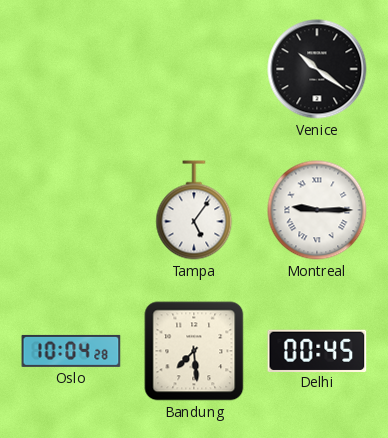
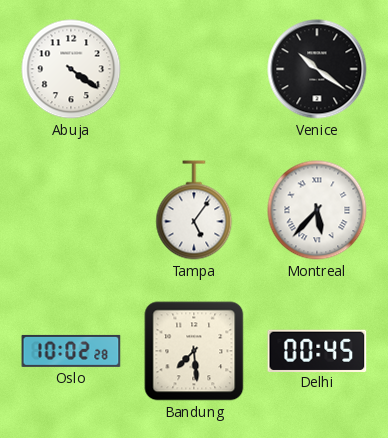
Abuja: none -> 4:21 (71, 69)
Montreal: 9:15 -> 5:37 (317, 210)
Oslo: 10:04 -> 10:02 (71, 351)
